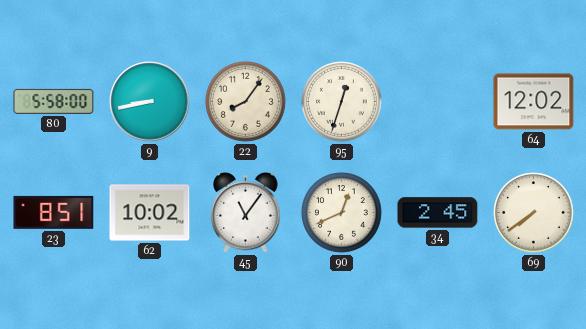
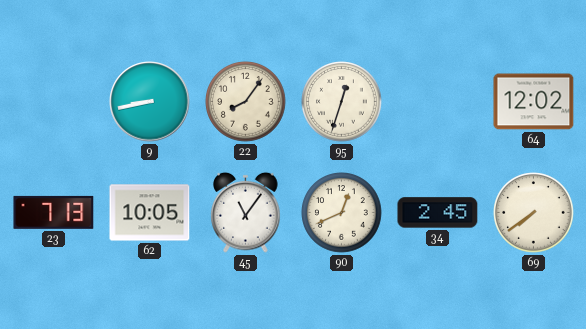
80: 5:58 -> none (54, 101)
23: 8:51 -> 7:13 (54, 212)
62: 10:02 -> 10:05 (150, 213)
